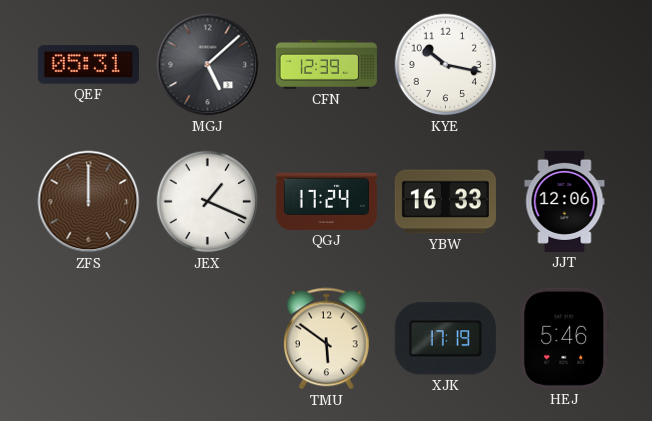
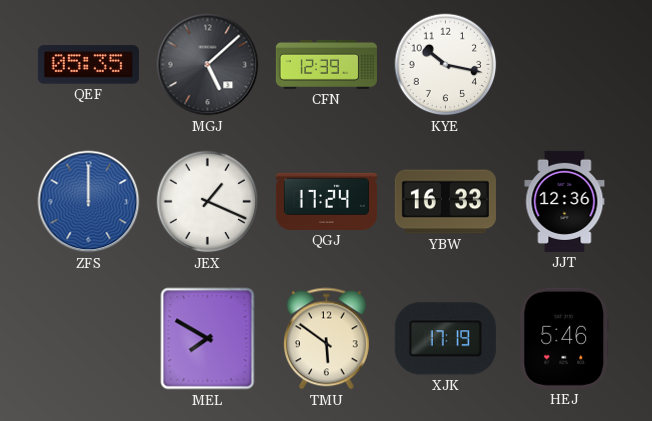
QEF: 05:31 -> 05:35 (88, 65)
ZFS dial: brown -> blue (89, 202)
JJT: 12:06 -> 12:36 (565, 201)
MEL: none -> 7:50 (208, 339)
